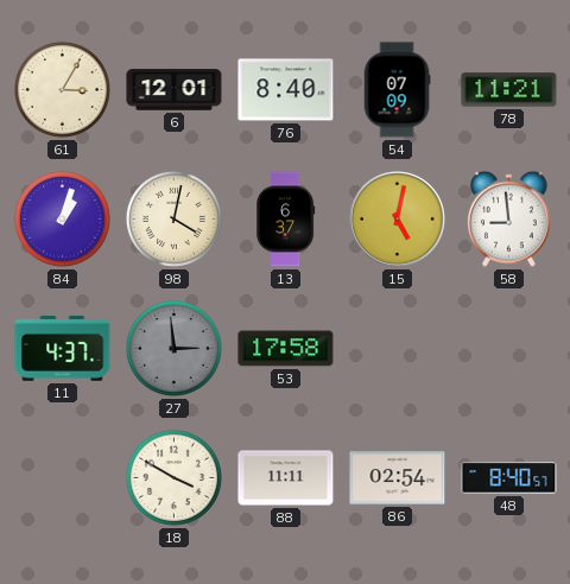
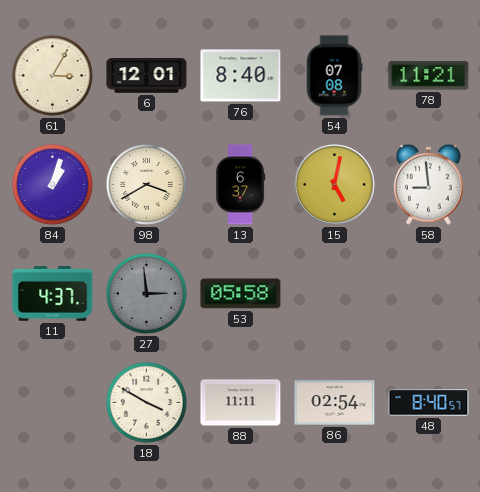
54: 07:09 -> 07:08 (334, 76)
98: 4:02 -> 3:40 (146, 184)
53: 17:58 -> 05:58 (241, 294)
